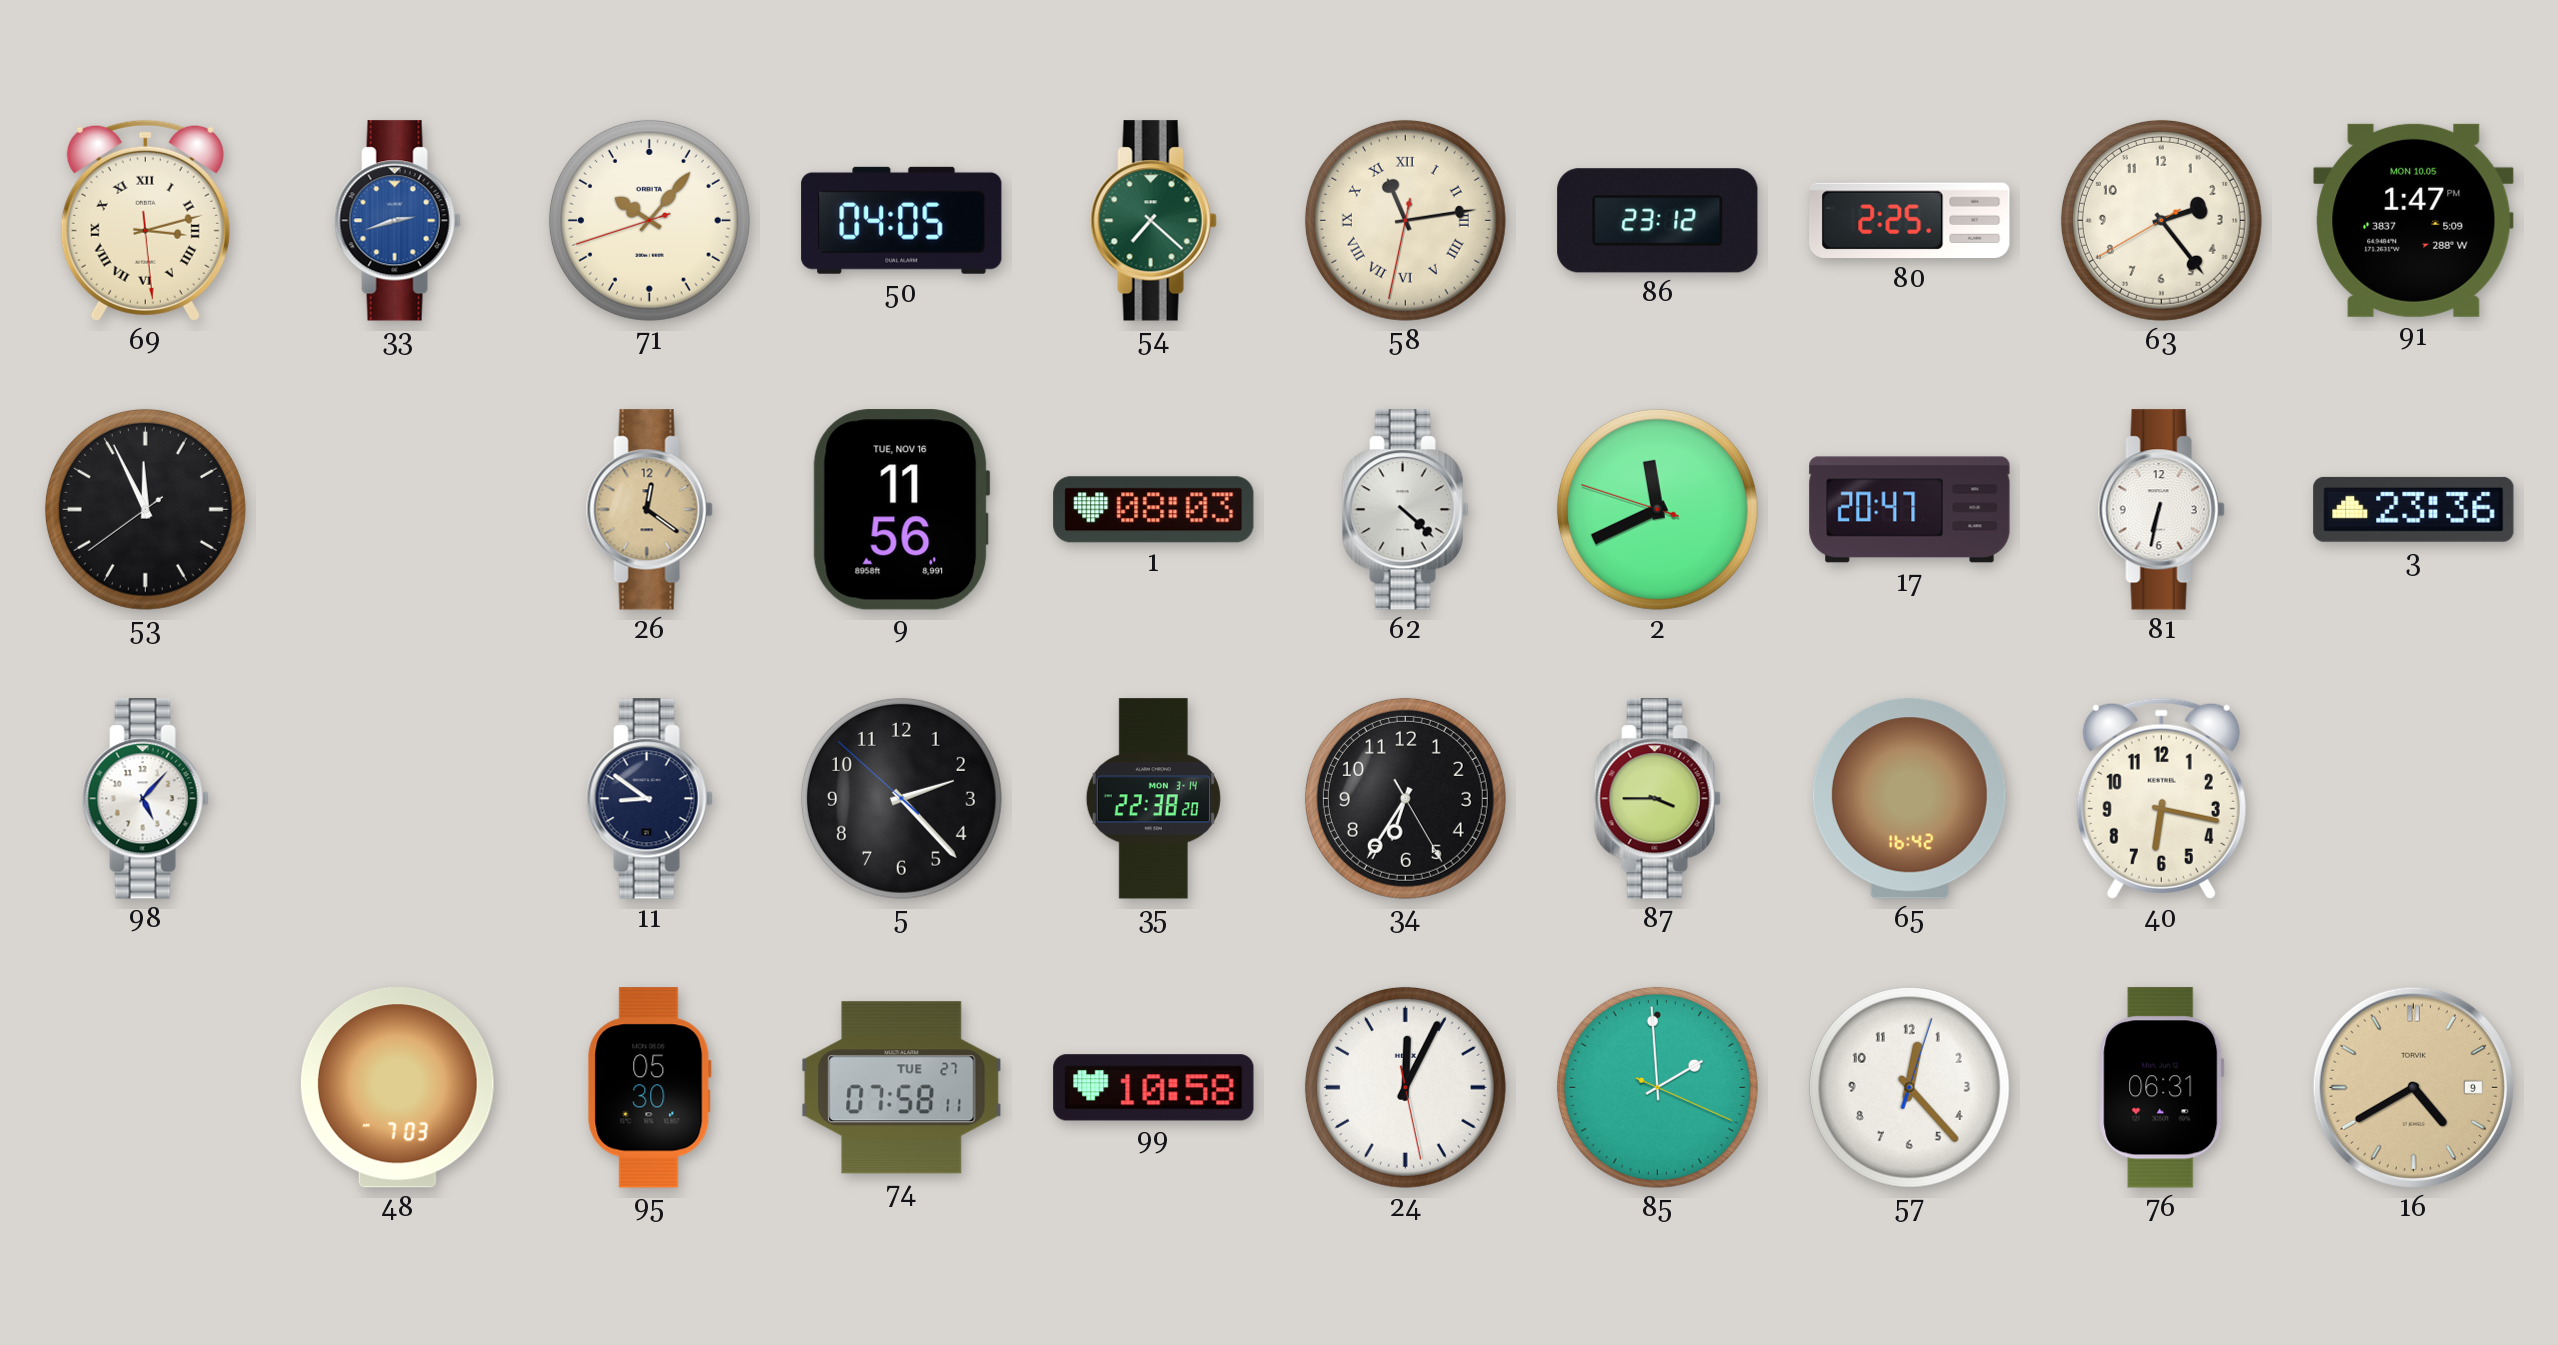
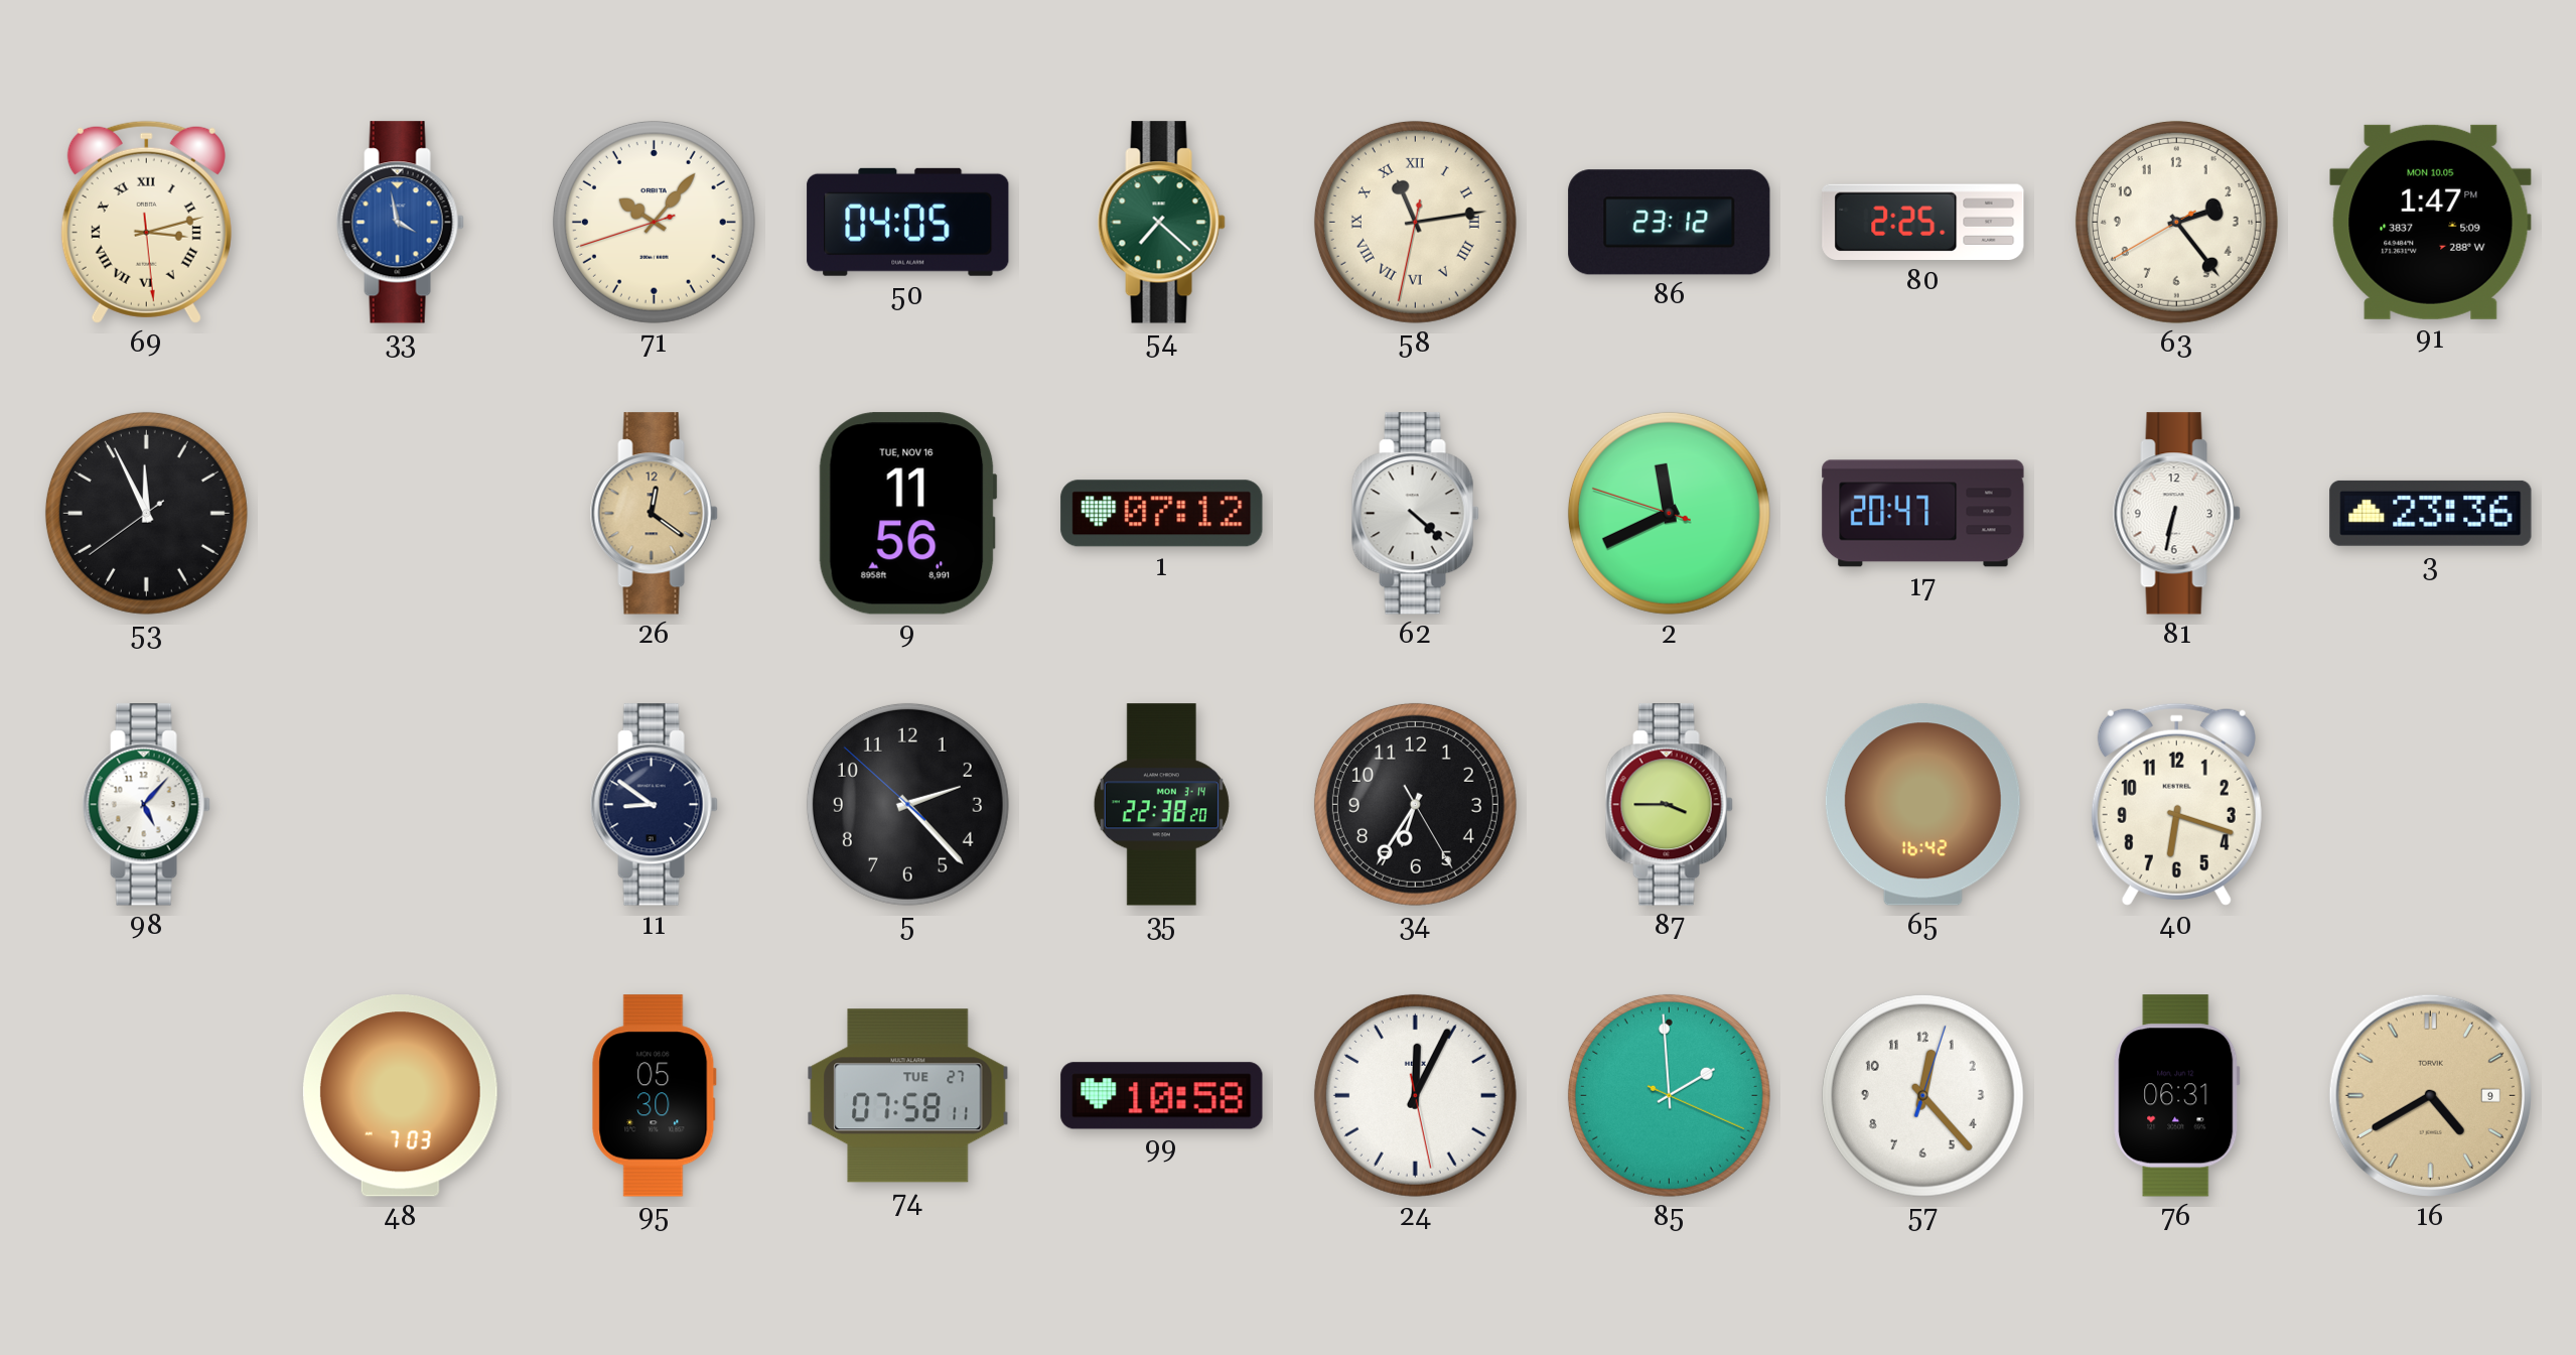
33: 2:42 -> 3:58 (400, 223)
1: 08:03 -> 07:12 (1162, 514)
40: 6:17 -> 6:18 (2176, 804)
